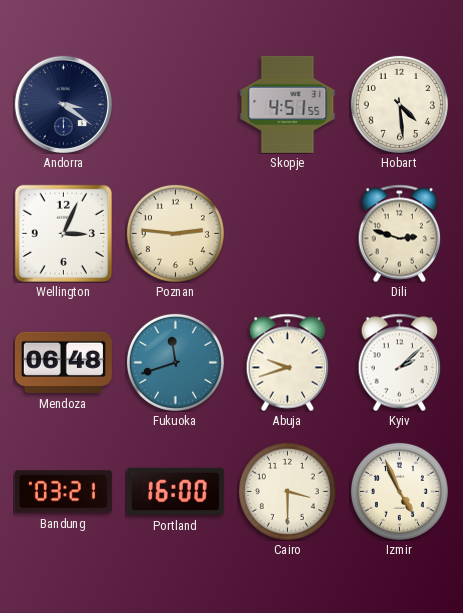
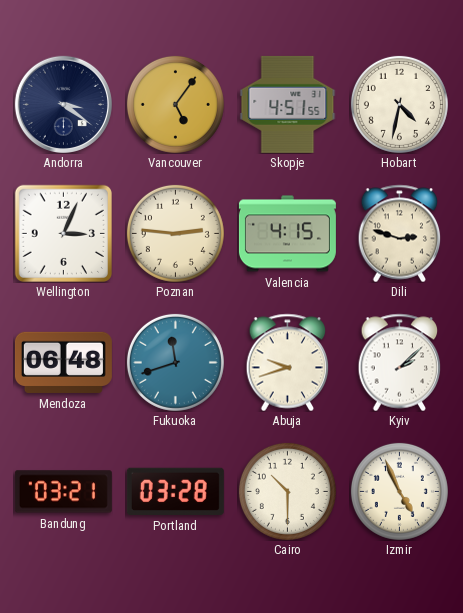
Vancouver: none -> 5:06 (175, 104)
Hobart: 4:29 -> 4:32 (399, 104)
Valencia: none -> 4:15 (287, 234)
Portland: 16:00 -> 03:28 (175, 491)
Cairo: 3:30 -> 10:30 (287, 491)
